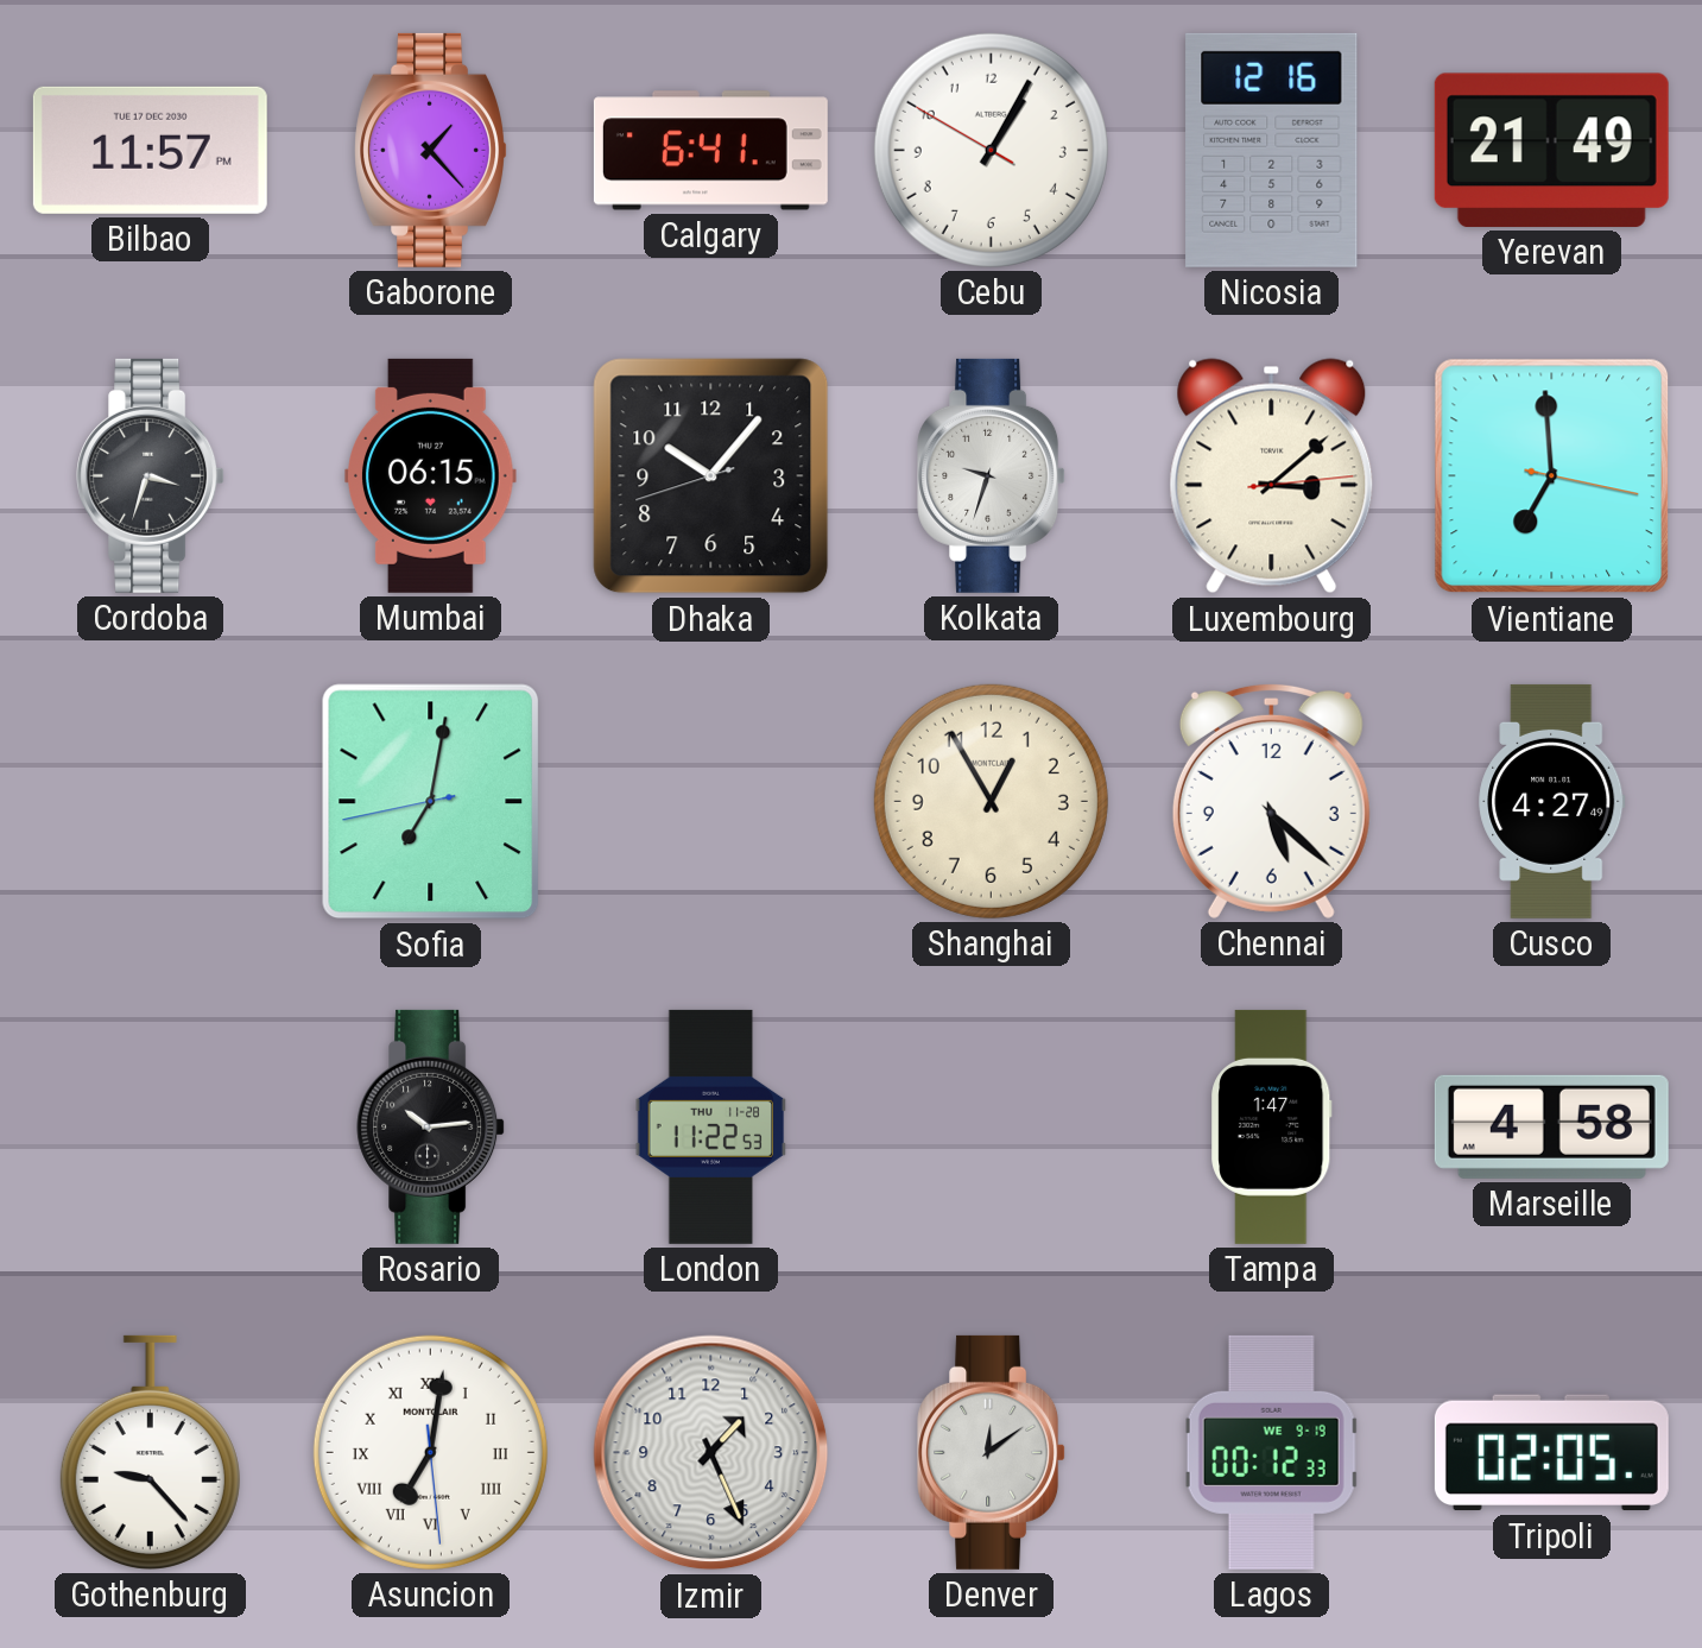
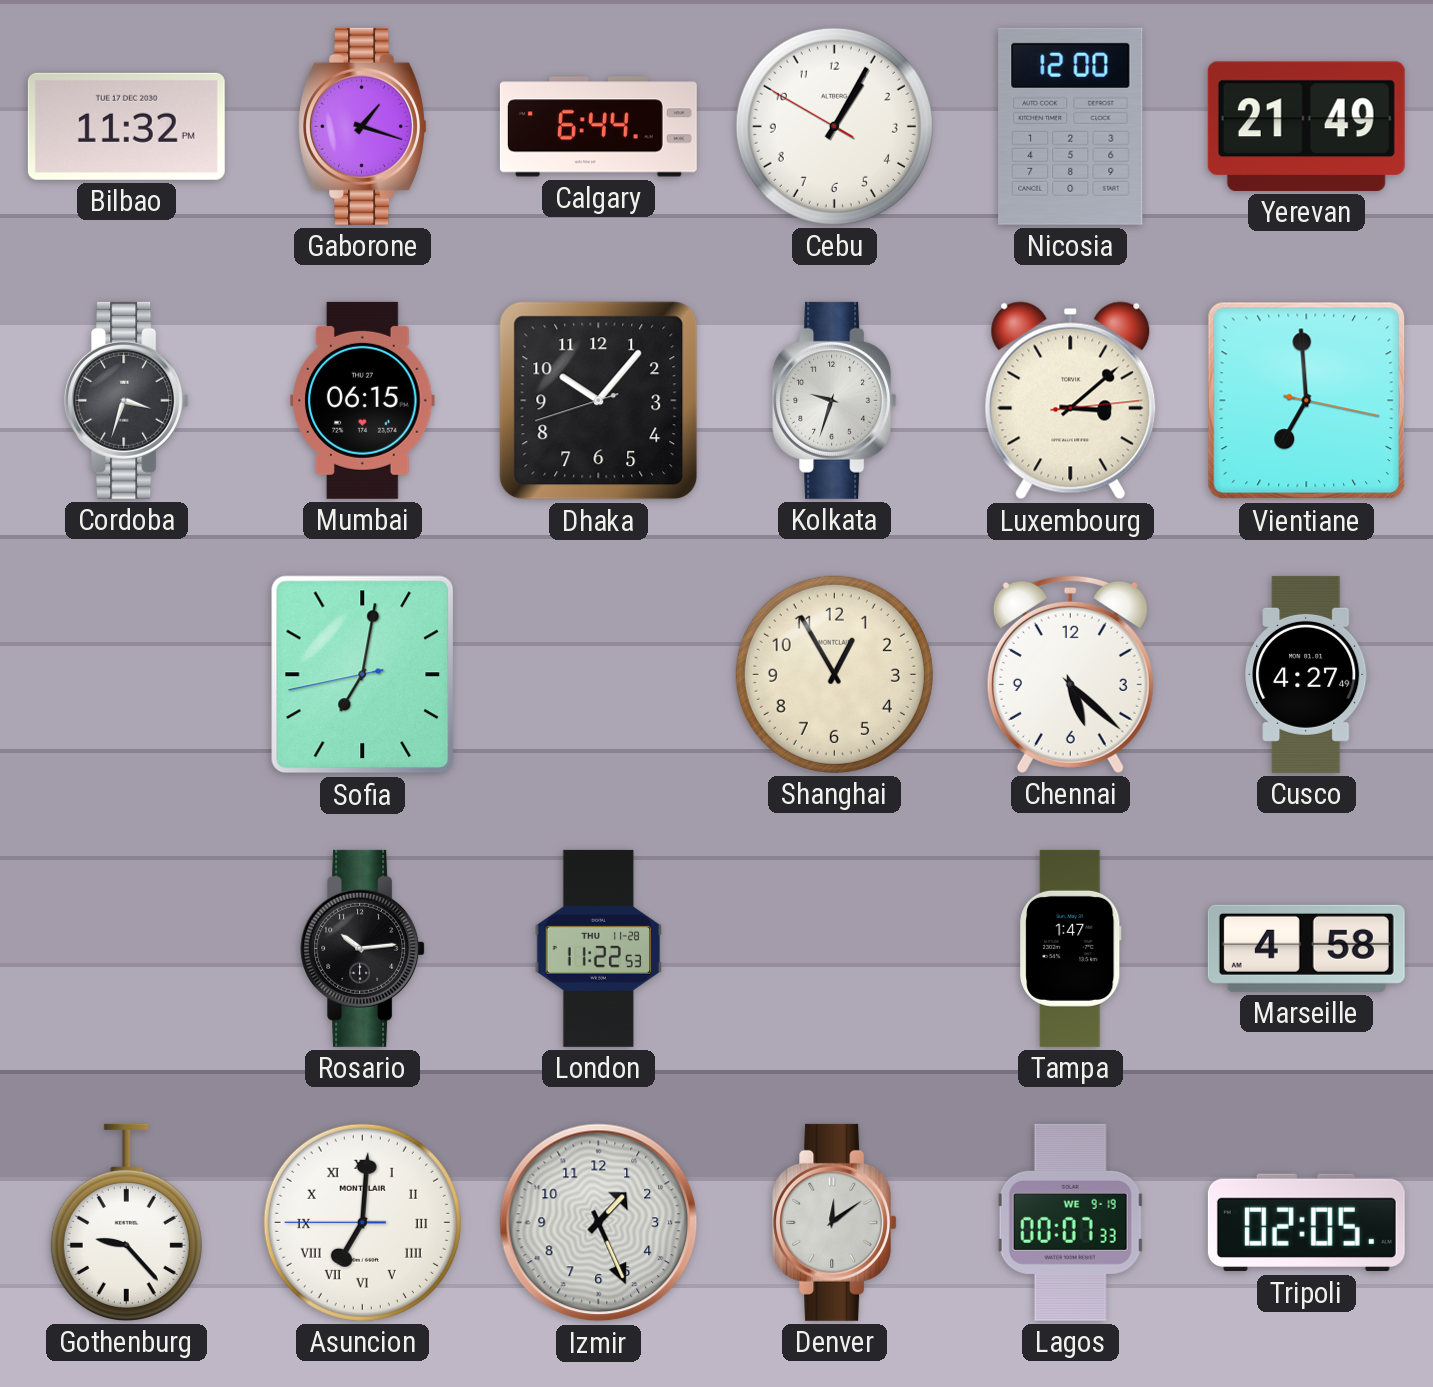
Bilbao: 11:57 -> 11:32 (126, 126)
Gaborone: 1:23 -> 1:18 (362, 126)
Calgary: 6:41 -> 6:44 (598, 127)
Nicosia: 12:16 -> 12:00 (1071, 126)
Asuncion: 7:01 -> 7:00 (362, 1222)
Lagos: 00:12 -> 00:07 (1071, 1222)
